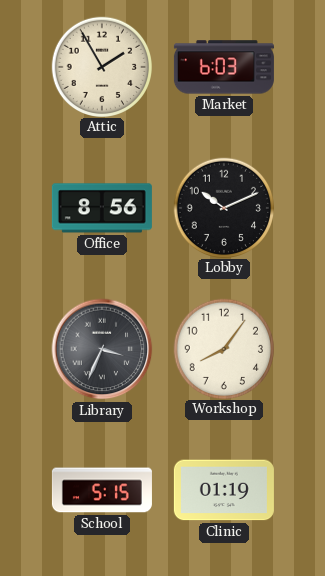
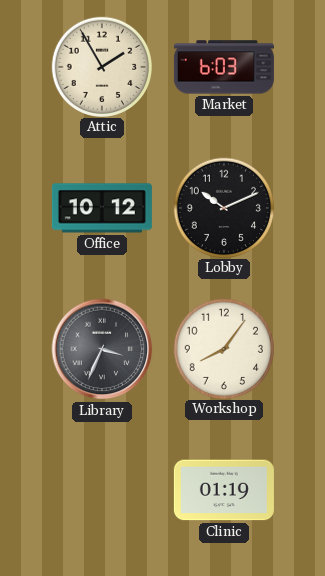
Office: 8:56 -> 10:12 (102, 208)
School: 5:15 -> none (102, 490)
